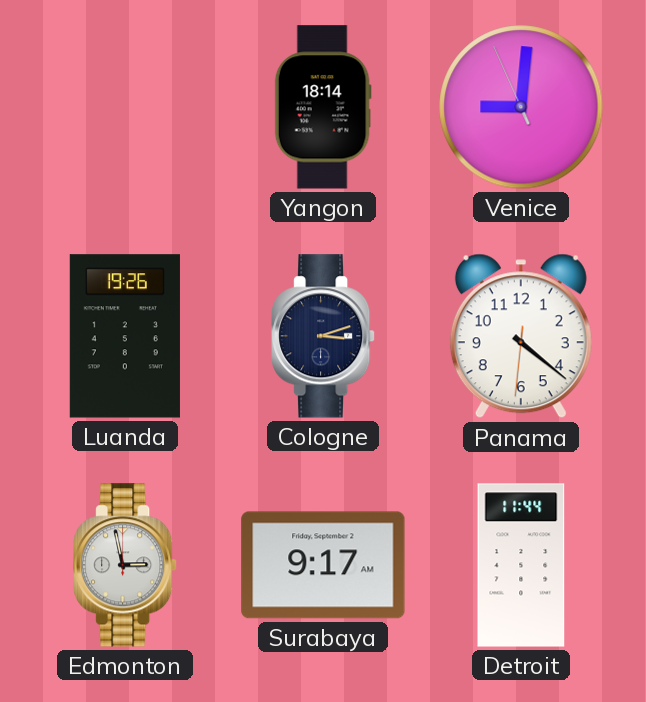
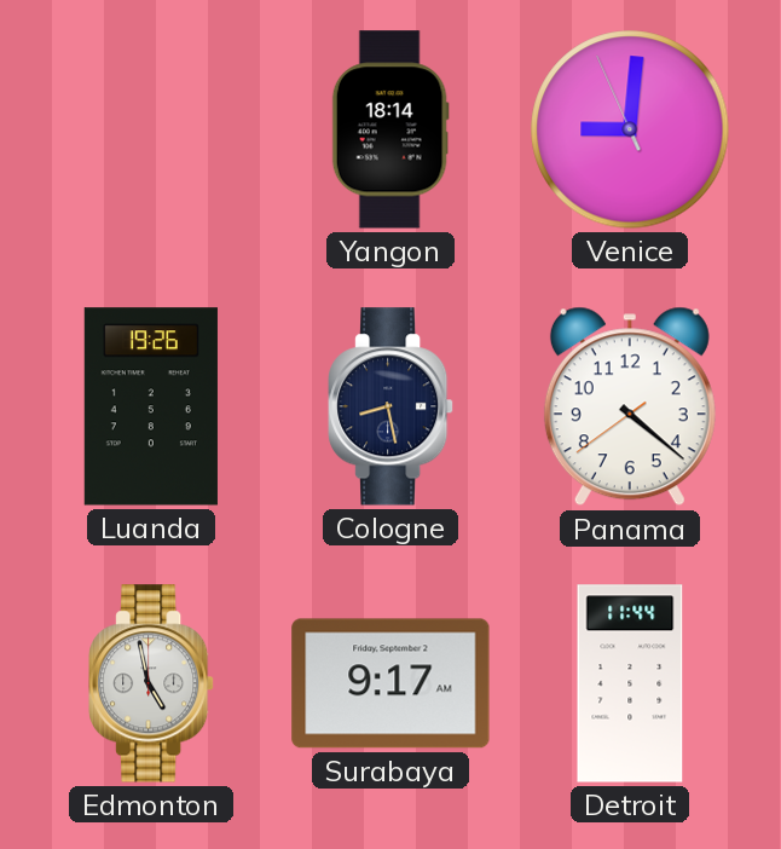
Cologne: 3:12 -> 8:28 (392, 406)
Panama: 4:21:31 -> 4:21:39 (630, 406)
Edmonton: 2:58 -> 4:58 (152, 683)
